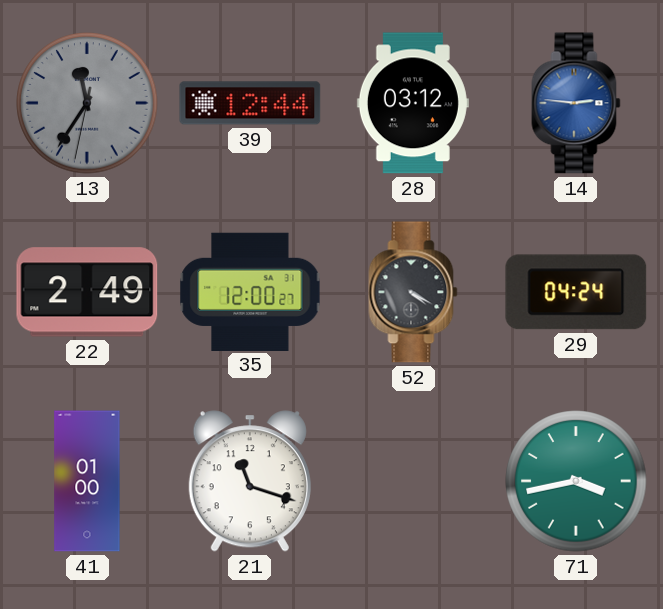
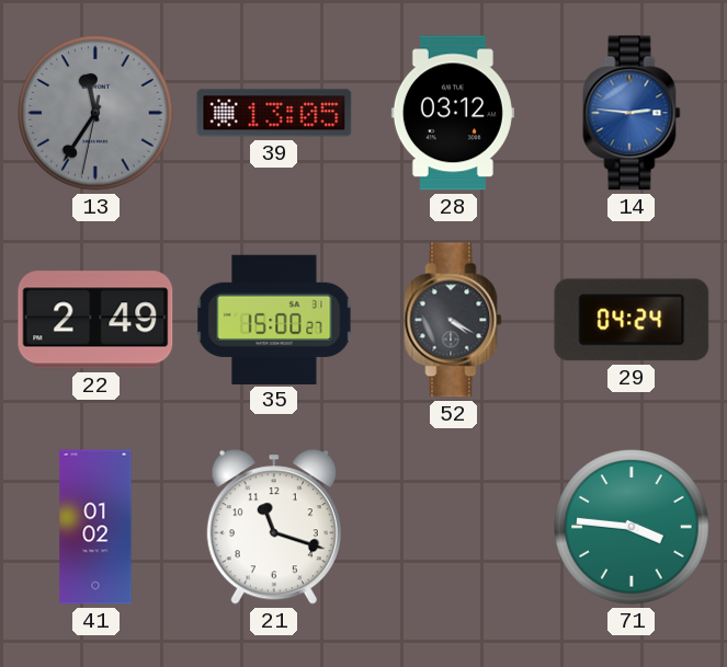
39: 12:44 -> 13:05 (274, 113)
35: 12:00 -> 15:00 (274, 319)
41: 01:00 -> 01:02 (95, 527)
71: 3:43 -> 3:46 (632, 527)
